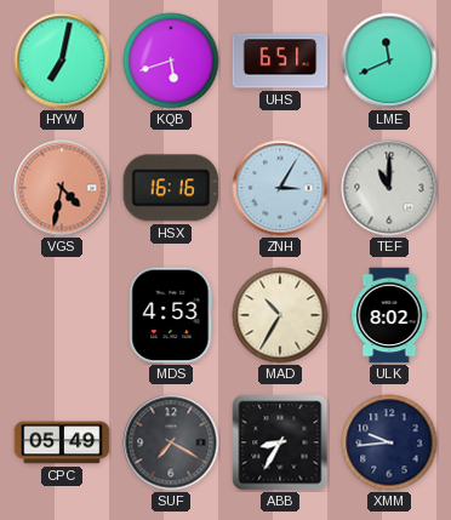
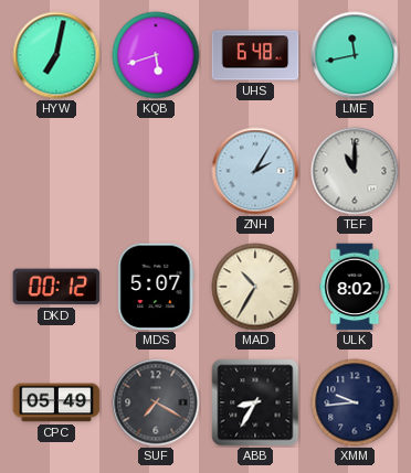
UHS: 6:51 -> 6:48 (255, 55)
LME: 11:41 -> 11:43 (355, 55)
VGS: 4:32 -> none (62, 188)
HSX: 16:16 -> none (171, 188)
ZNH: 3:05 -> 2:05 (255, 171)
DKD: none -> 00:12 (56, 287)
MDS: 4:53 -> 5:07 (156, 287)
